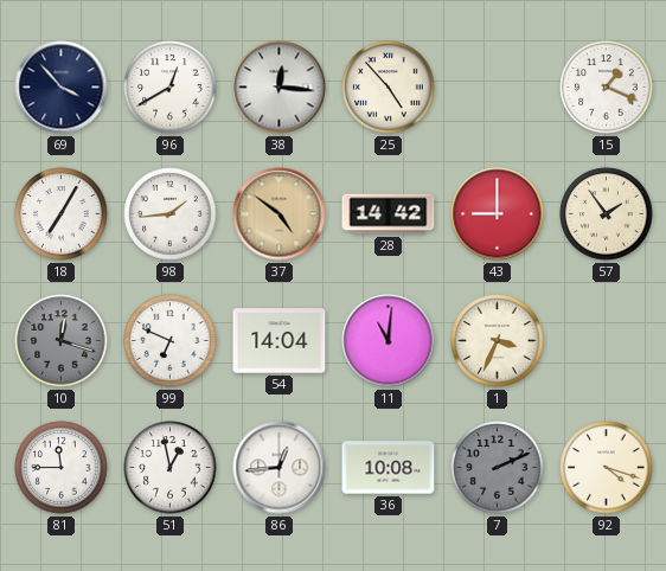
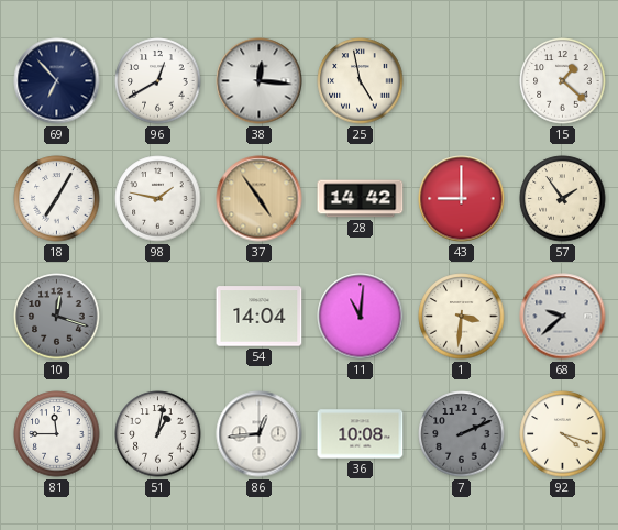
69: 3:53 -> 6:53 (57, 81)
25: 4:53 -> 4:58 (361, 81)
15: 1:19 -> 1:22 (563, 81)
98: 1:44 -> 1:47 (158, 199)
37: 4:51 -> 4:54 (260, 199)
99: 6:49 -> none (171, 341)
1: 3:34 -> 3:31 (462, 317)
68: none -> 9:38 (563, 317)
51: 12:58 -> 1:02 (158, 434)
